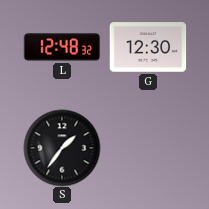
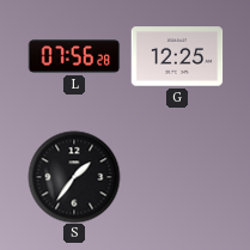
L: 12:48 -> 07:56 (74, 56)
G: 12:30 -> 12:25 (177, 56)
